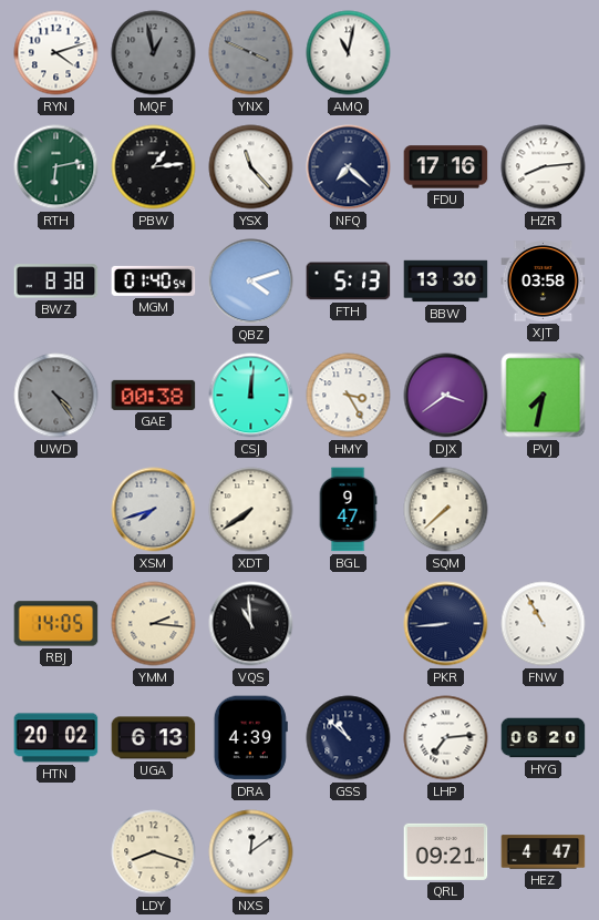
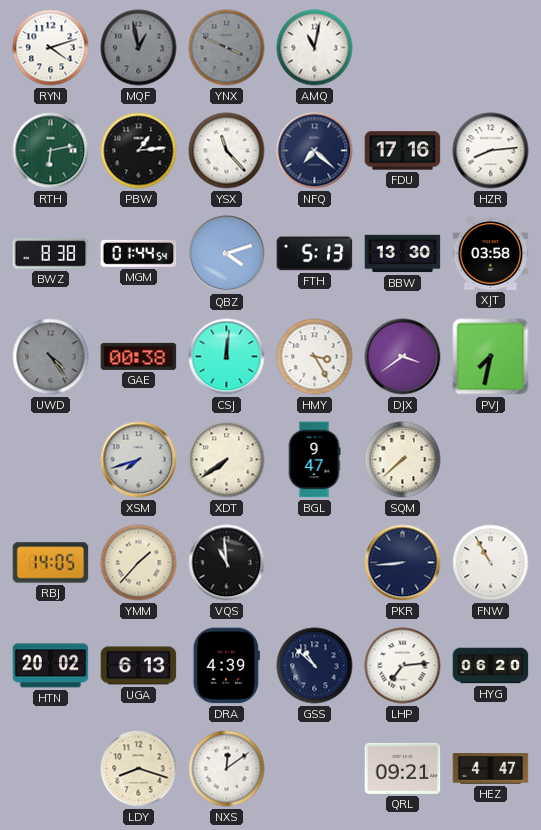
MGM: 01:40 -> 01:44 (139, 253)
YMM: 2:16 -> 1:37 (139, 563)
